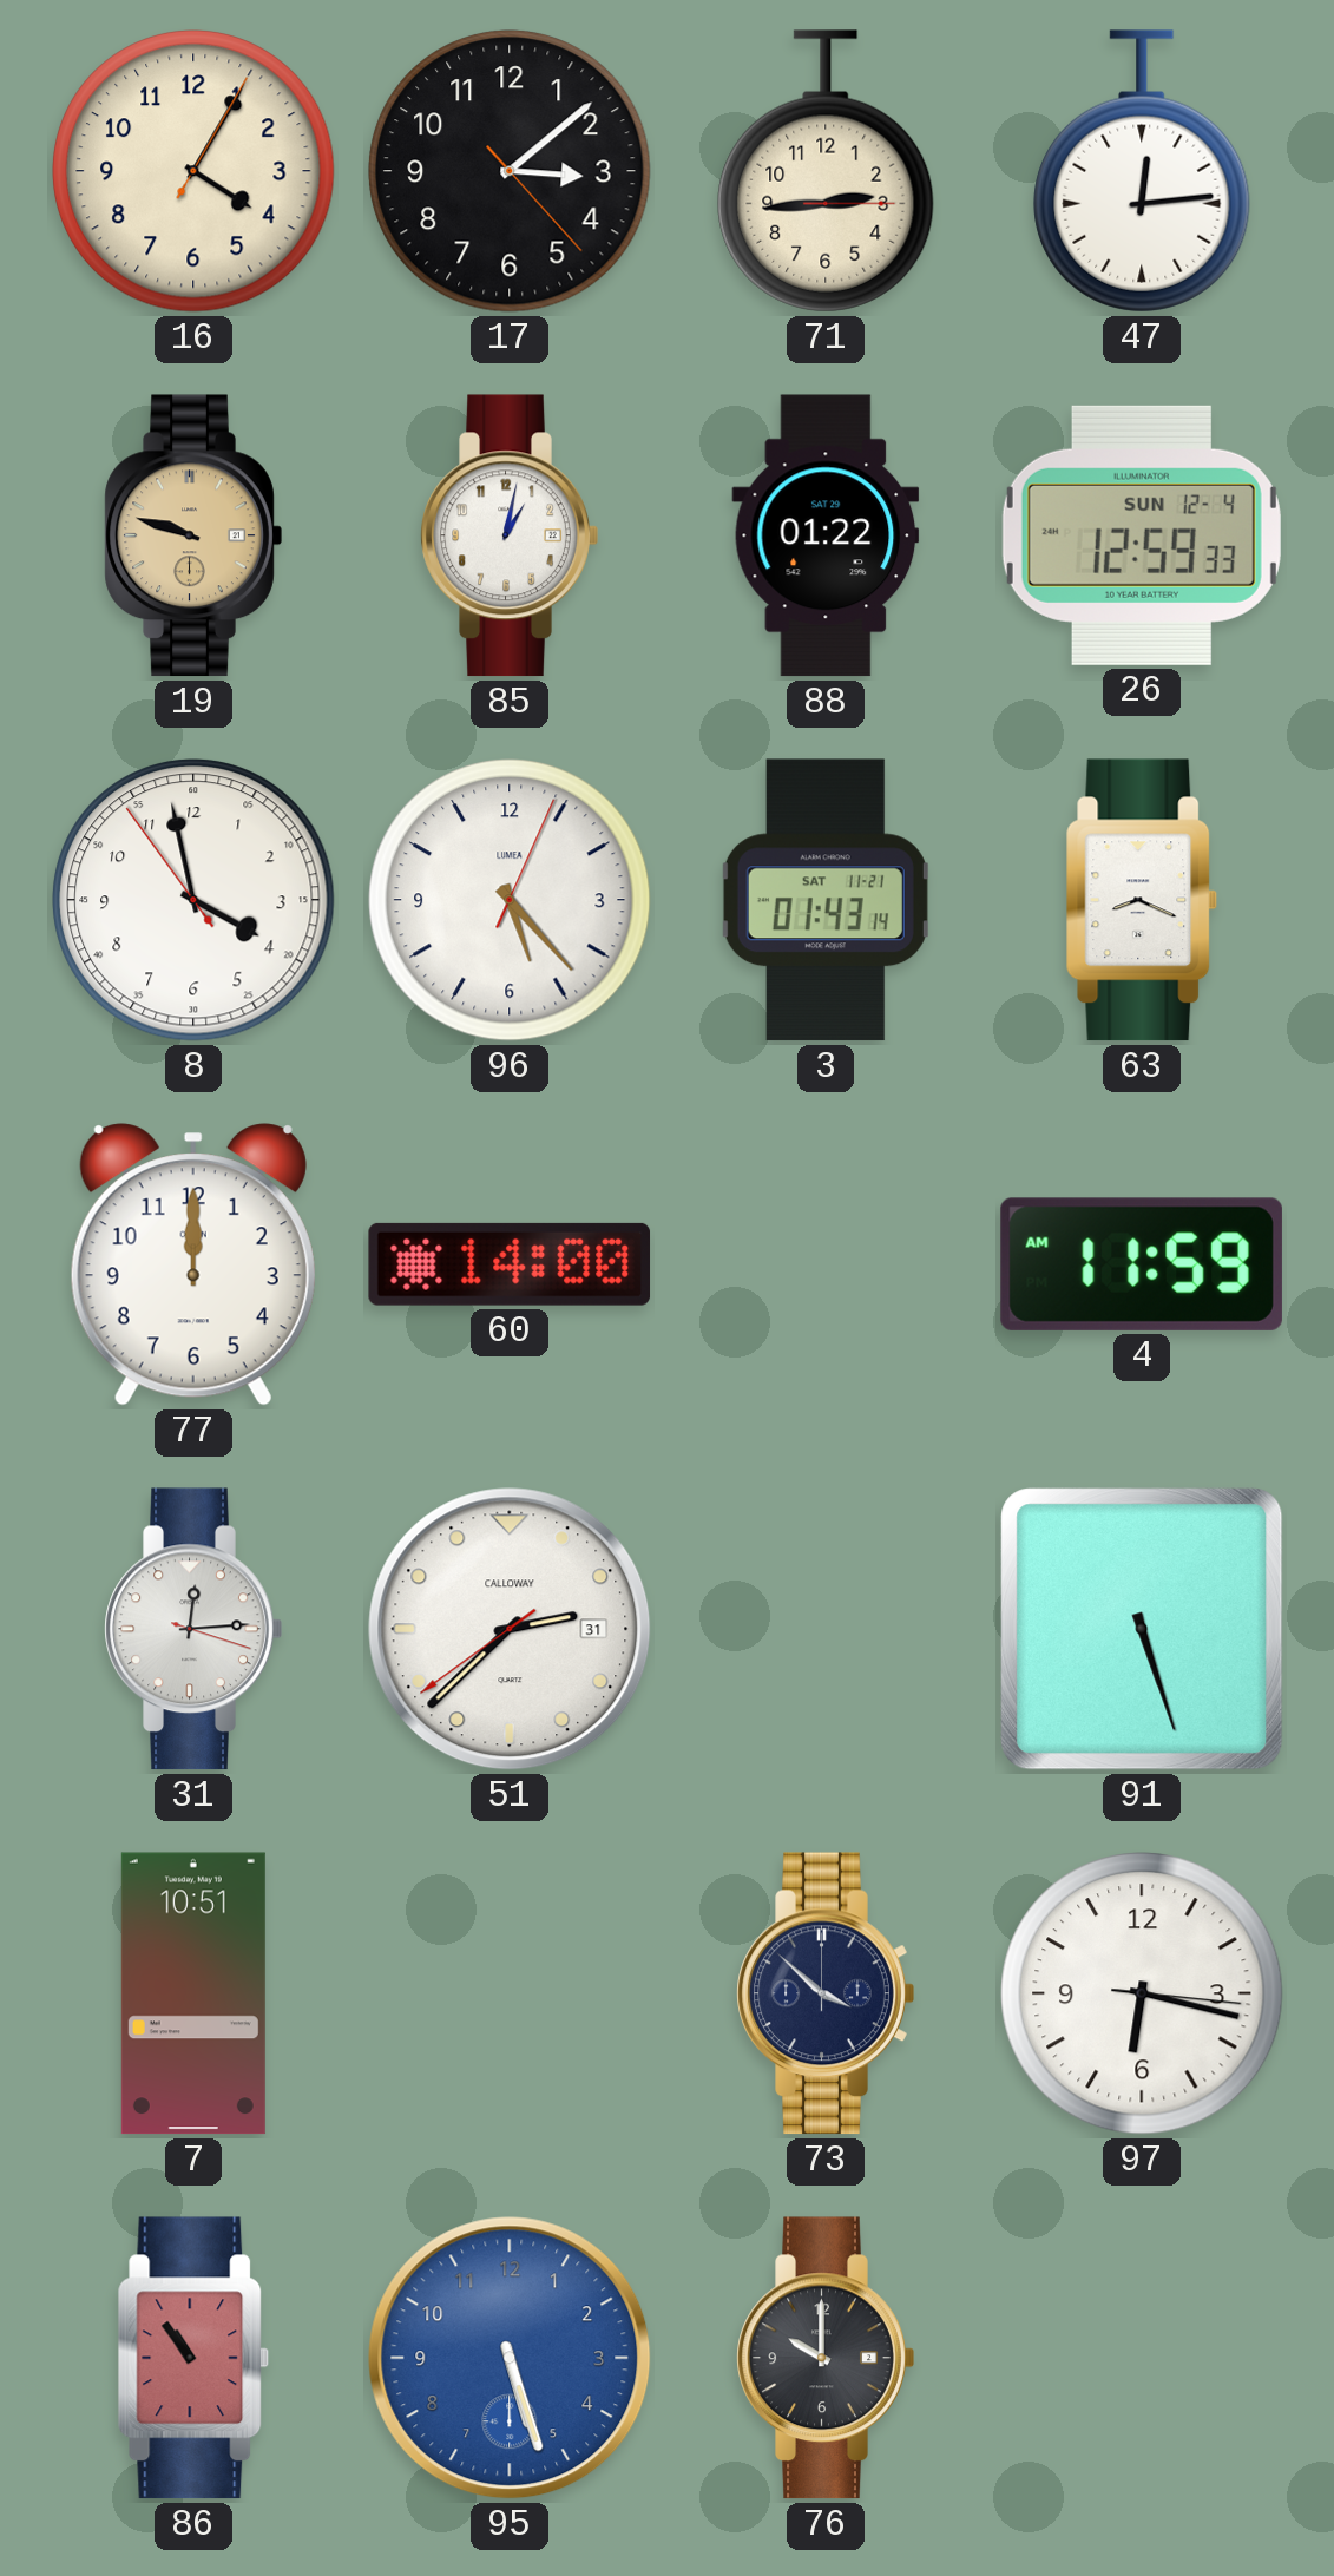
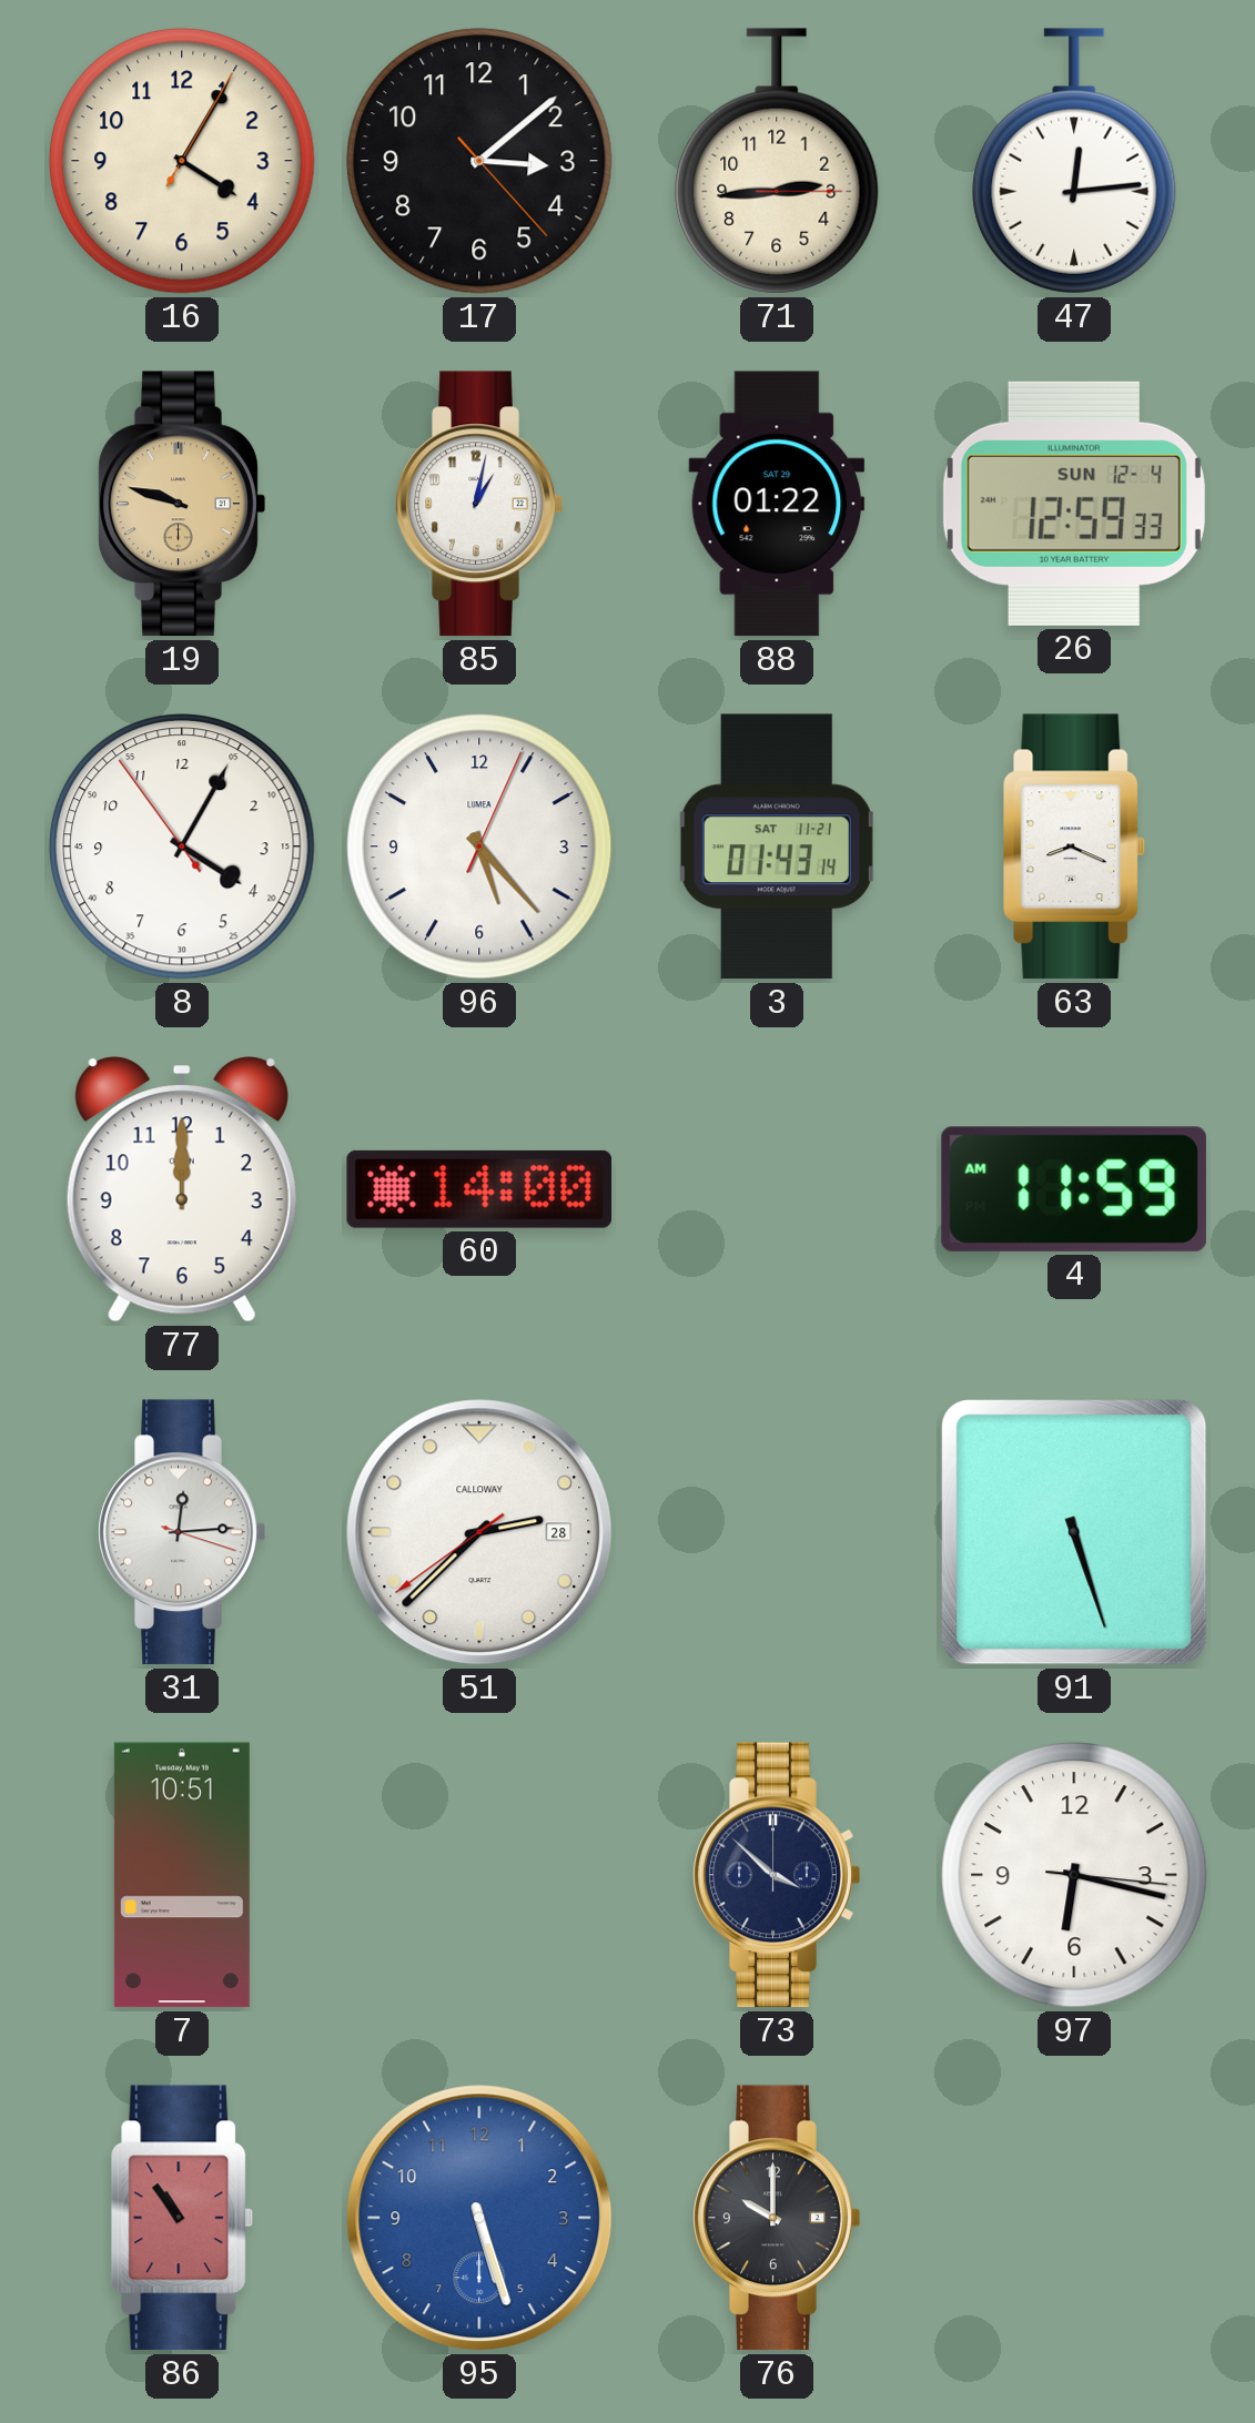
8: 3:57 -> 4:04 (182, 846)
51 date: 31 -> 28 (479, 1532)
